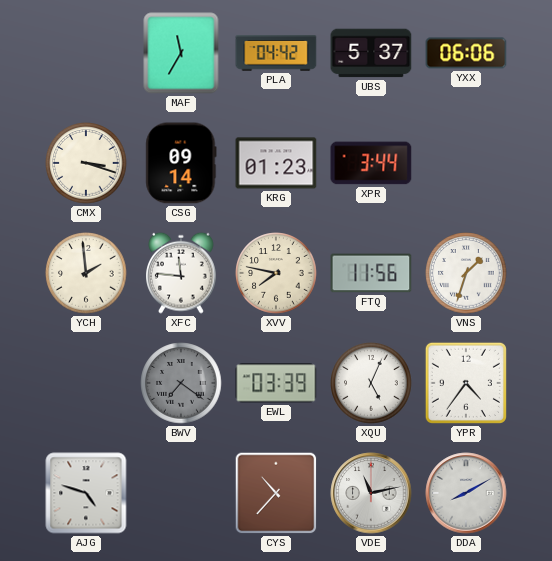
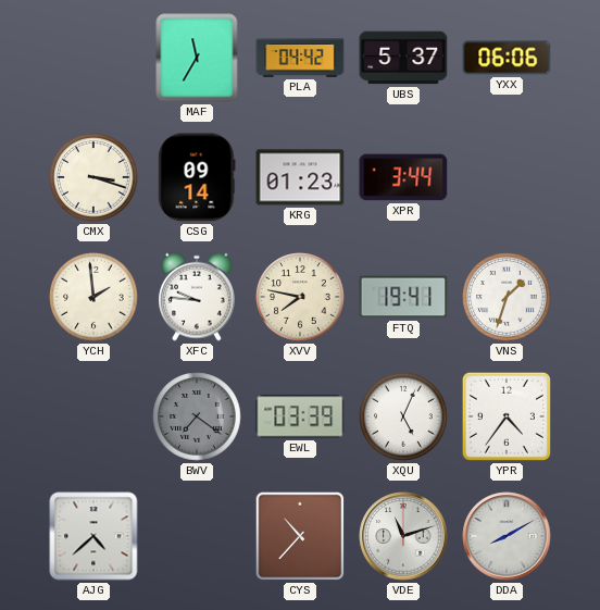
XFC: 11:46 -> 9:46 (198, 297)
FTQ: 11:56 -> 19:41 (403, 297)
AJG: 4:48 -> 4:38 (93, 536)
VDE: 11:13 -> 11:12 (403, 536)
